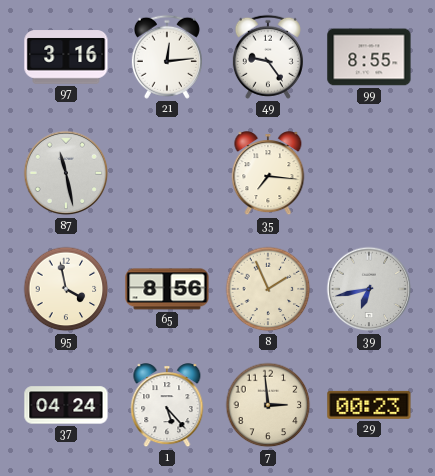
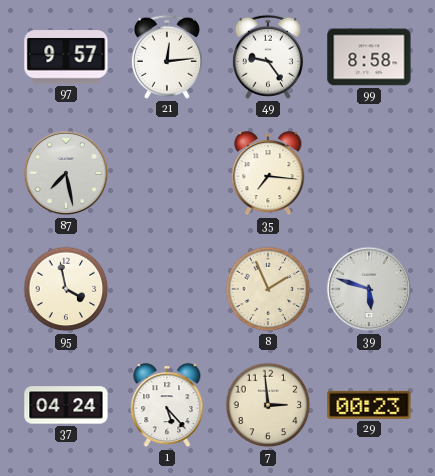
97: 3:16 -> 9:57 (66, 57)
99: 8:55 -> 8:58 (369, 57)
87: 11:28 -> 7:28 (66, 173)
65: 8:56 -> none (167, 289)
39: 6:43 -> 5:48 (369, 289)
